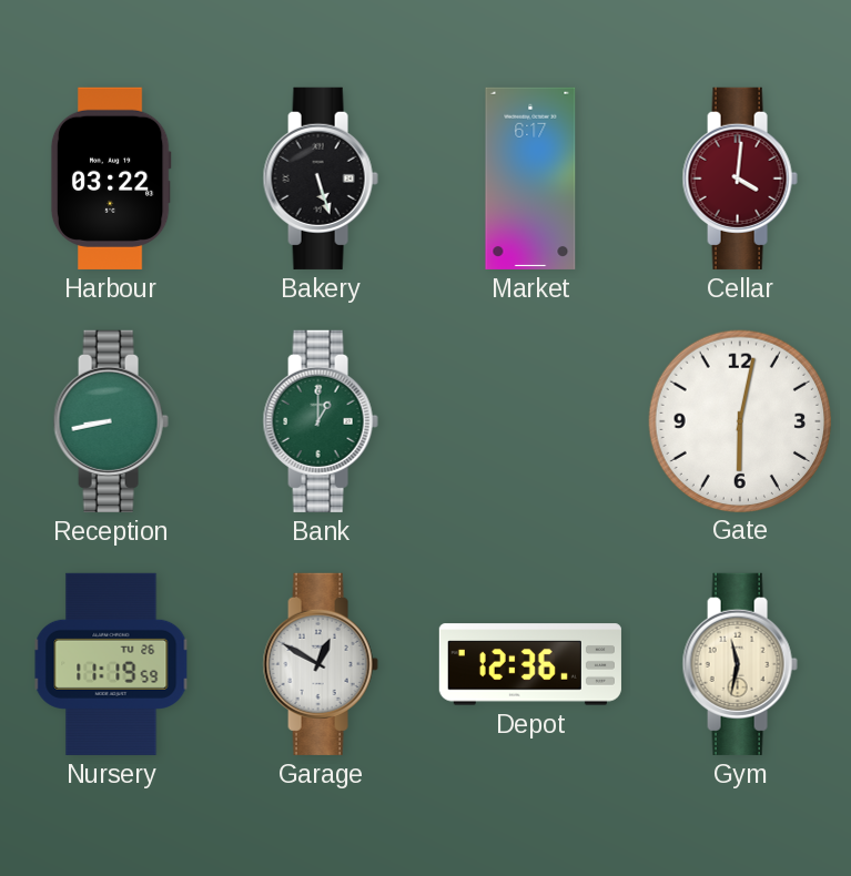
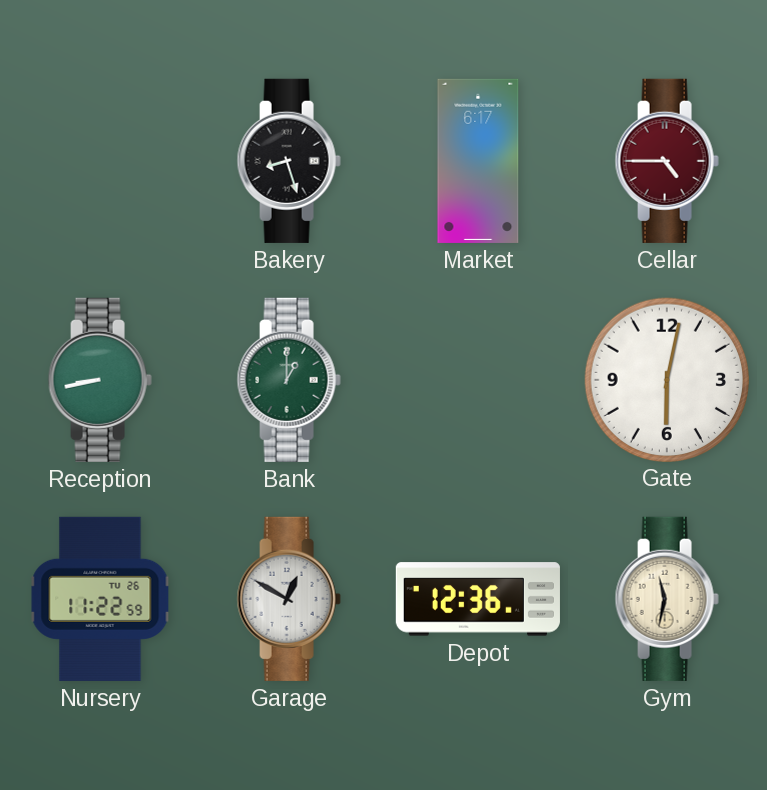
Harbour: 03:22 -> none (111, 179)
Bakery: 5:27 -> 8:27 (289, 161)
Cellar: 4:01 -> 4:45 (667, 161)
Nursery: 11:19 -> 11:22 (100, 599)
